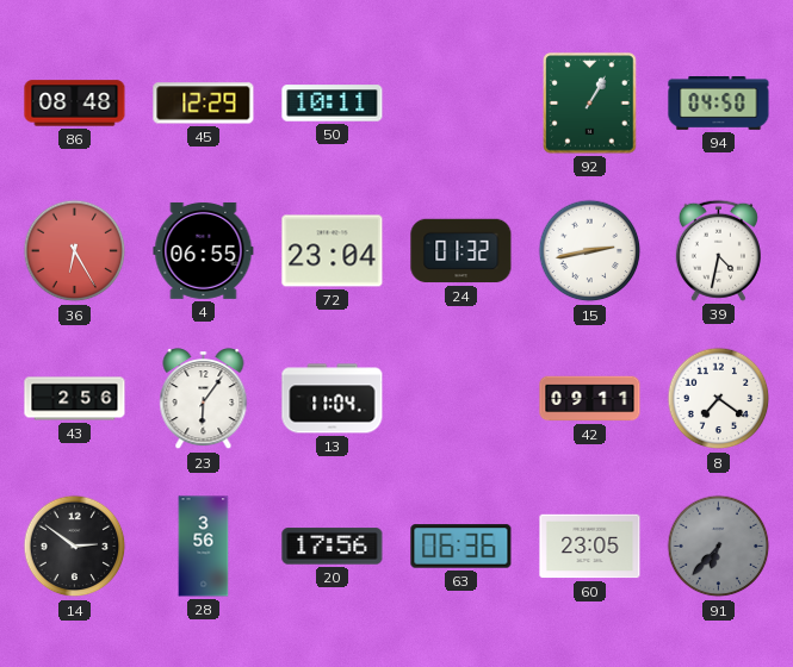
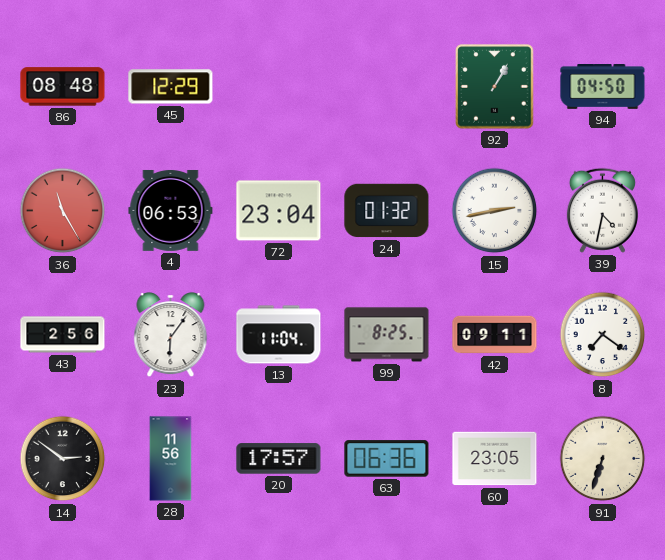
50: 10:11 -> none (333, 104)
36: 6:25 -> 11:25 (63, 211)
4: 06:55 -> 06:53 (171, 210)
99: none -> 8:25 (387, 335)
28: 3:56 -> 11:56 (171, 459)
20: 17:56 -> 17:57 (279, 459)
91: 6:37 -> 6:33 (603, 459)
91 dial: grey -> cream (603, 459)
